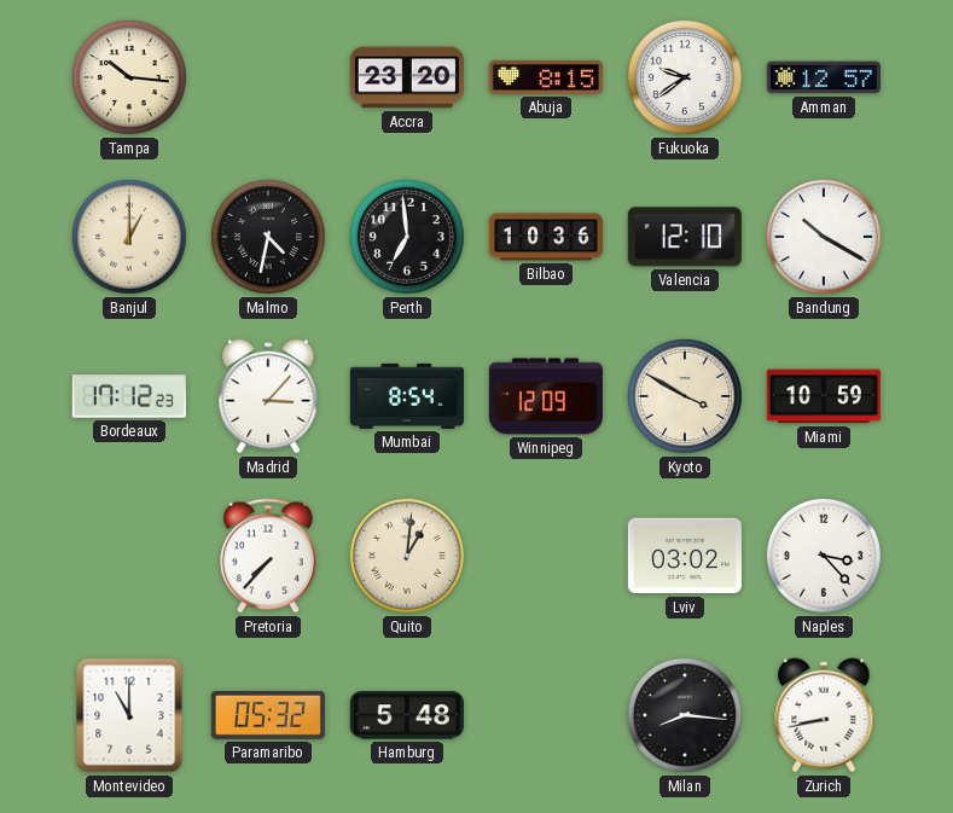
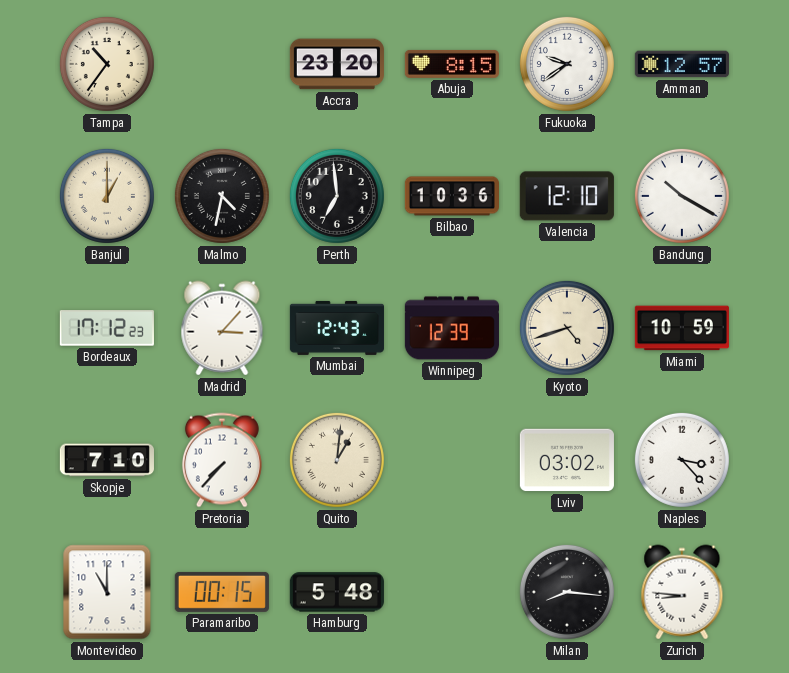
Tampa: 10:16 -> 10:36 (107, 64)
Mumbai: 8:54 -> 12:43 (337, 328)
Winnipeg: 12:09 -> 12:39 (452, 328)
Kyoto: 3:50 -> 4:42 (567, 328)
Skopje: none -> 7:10 (107, 460)
Paramaribo: 05:32 -> 00:15 (222, 592)
Zurich: 8:43 -> 8:46 (682, 592)
